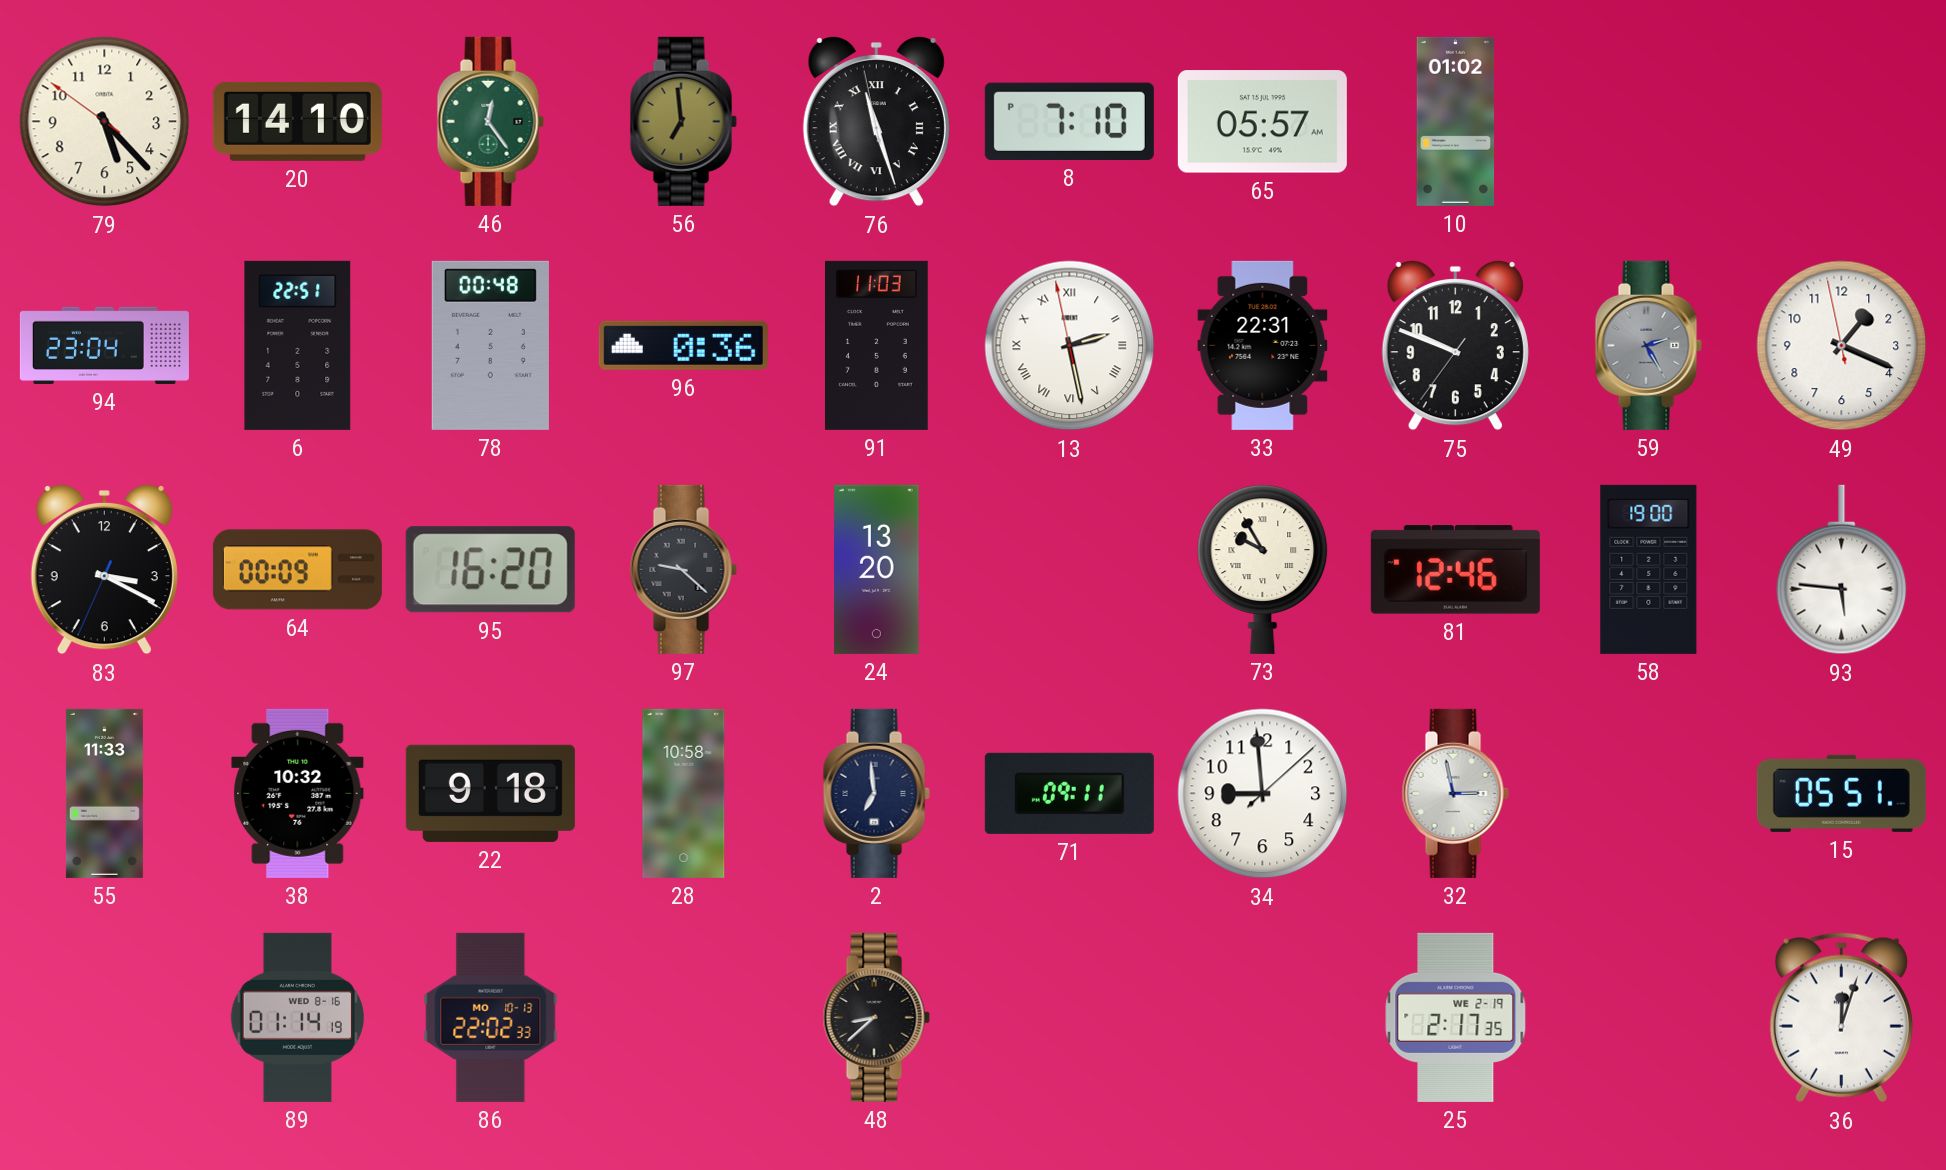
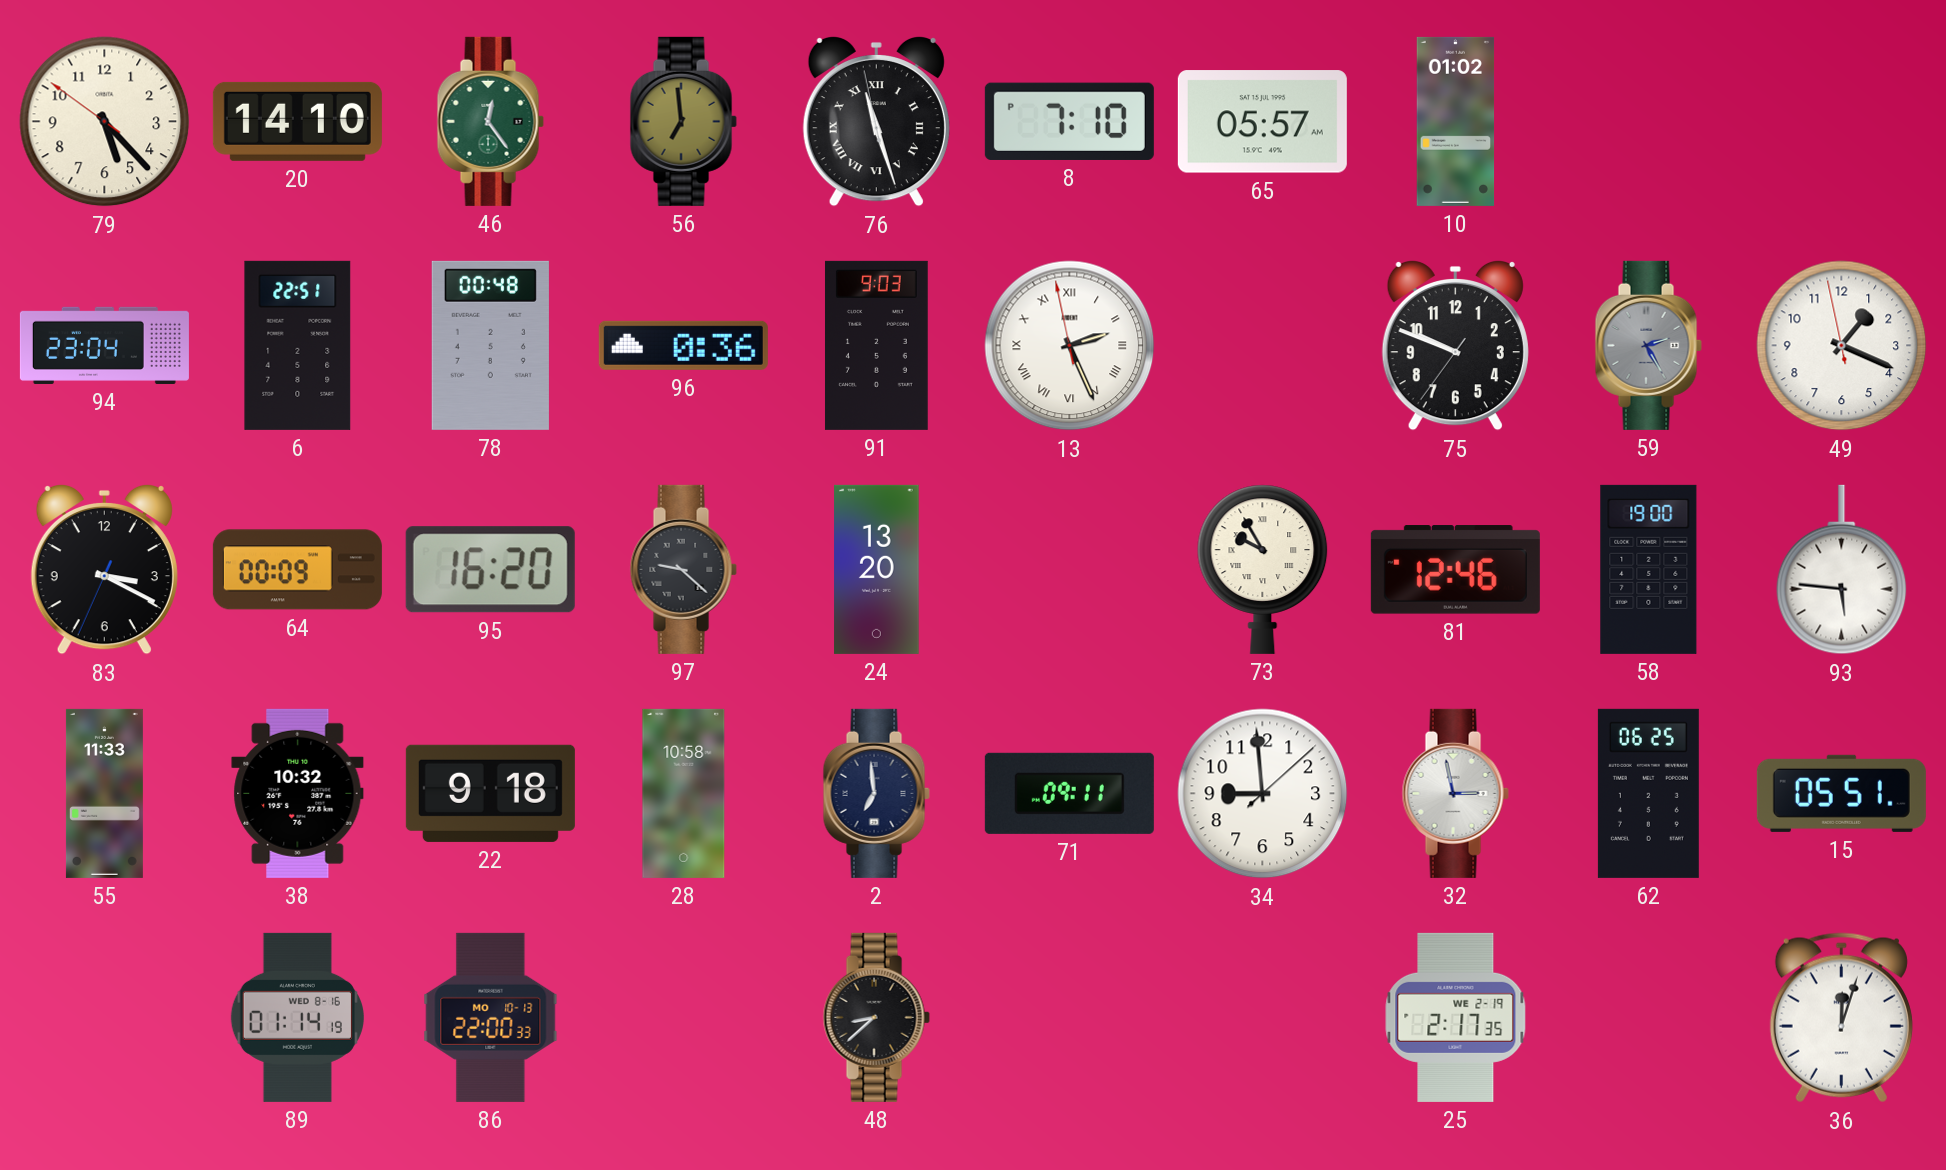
91: 11:03 -> 9:03 (876, 345)
13: 2:27 -> 2:25 (1070, 346)
33: 22:31 -> none (1263, 345)
62: none -> 06:25 (1648, 793)
86: 22:02 -> 22:00 (491, 1017)
